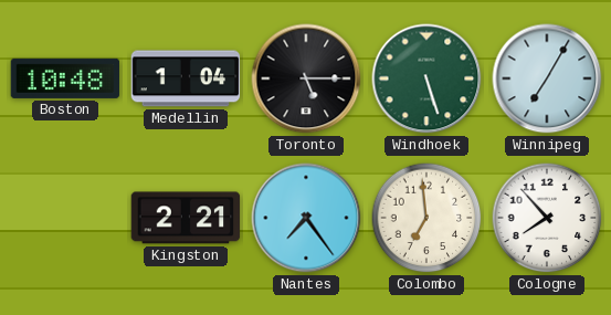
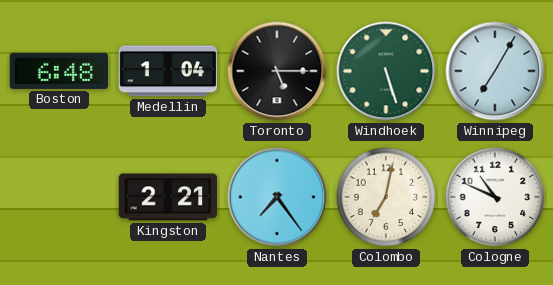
Boston: 10:48 -> 6:48 (59, 71)
Colombo: 6:59 -> 7:02 (386, 197)
Cologne: 7:53 -> 10:49 (495, 197)
